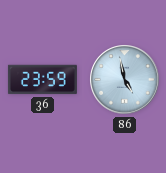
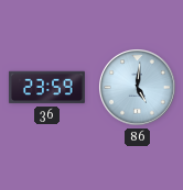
86: 4:58 -> 5:01 (138, 88)
